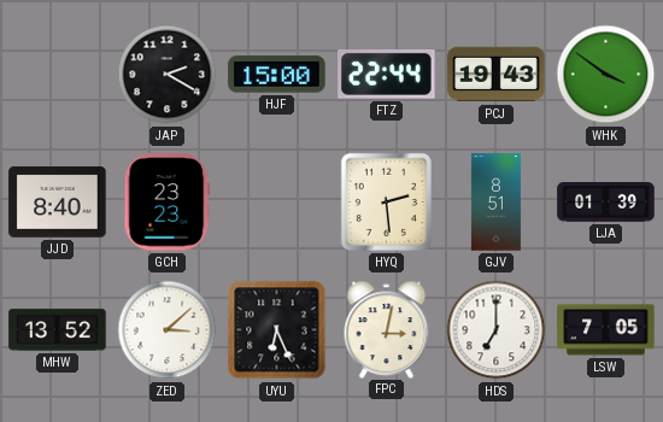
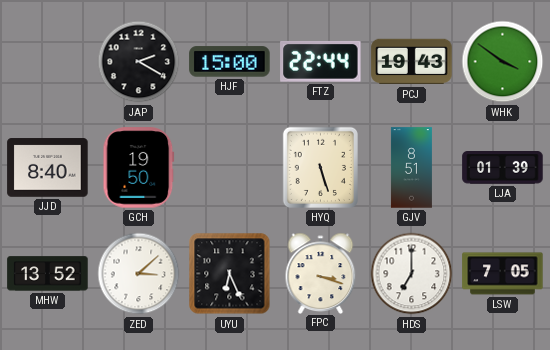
GCH: 23:23 -> 19:50 (139, 168)
HYQ: 2:29 -> 5:27 (320, 167)
FPC: 3:02 -> 3:18 (321, 273)
